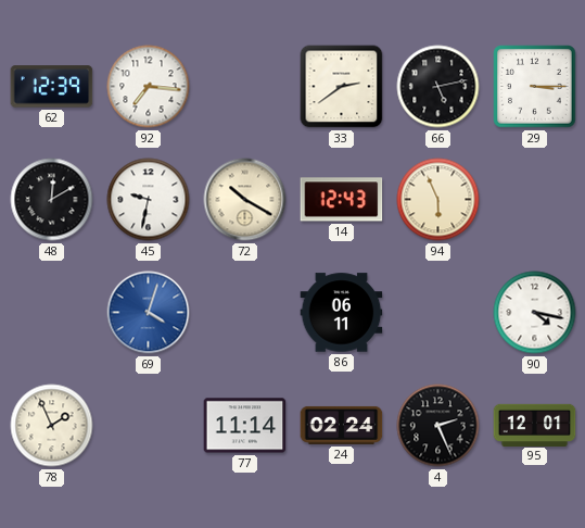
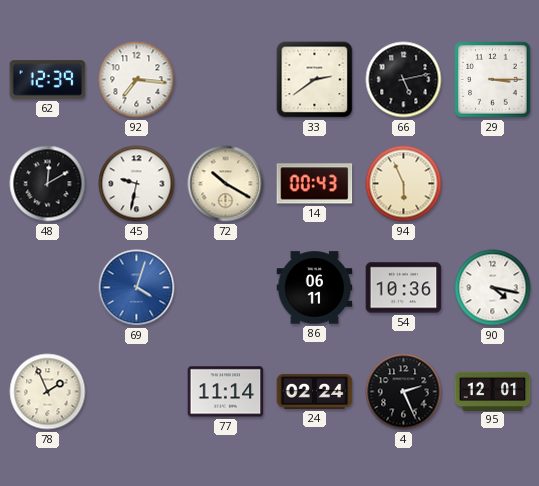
14: 12:43 -> 00:43 (315, 184)
54: none -> 10:36 (404, 288)
